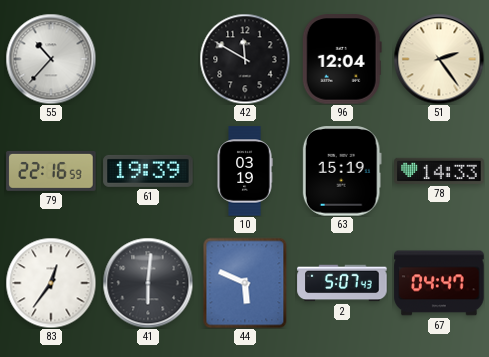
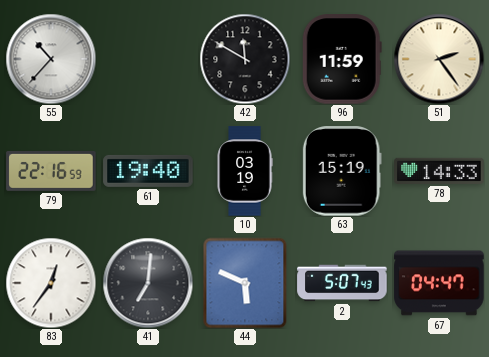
96: 12:04 -> 11:59 (342, 59)
61: 19:39 -> 19:40 (148, 171)
41: 6:01 -> 7:01 (148, 283)
